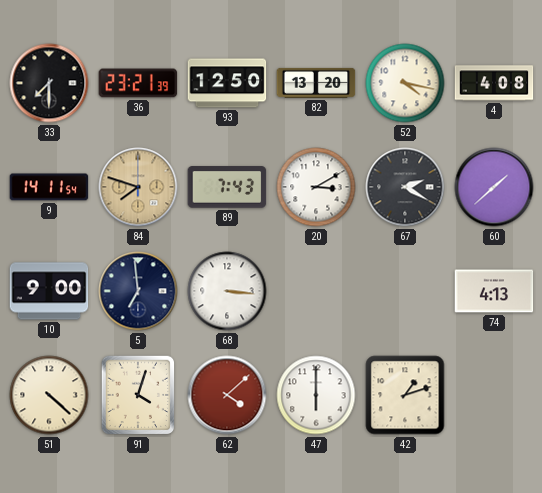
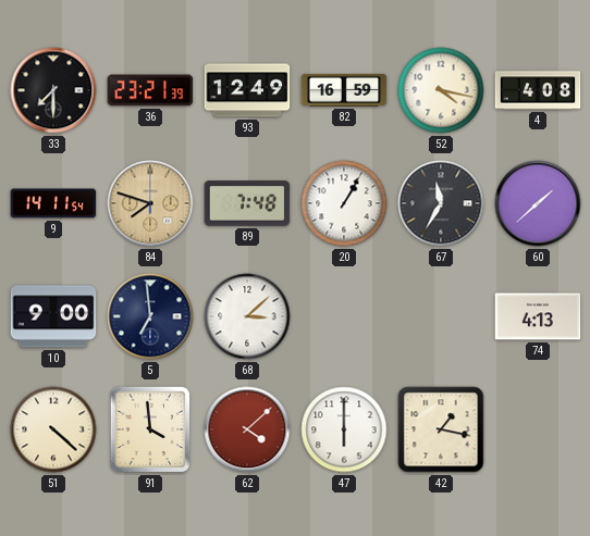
93: 12:50 -> 12:49 (247, 90)
82: 13:20 -> 16:59 (344, 90)
89: 7:43 -> 7:48 (247, 203)
20: 3:10 -> 1:05 (344, 203)
67: 2:20 -> 11:35 (441, 203)
68: 3:16 -> 3:08 (247, 316)
91: 4:03 -> 3:59 (150, 429)
42: 1:12 -> 1:17 (441, 429)
